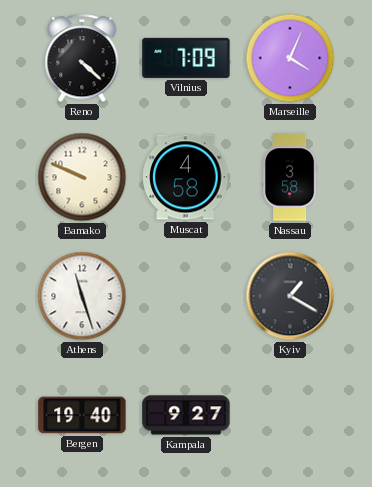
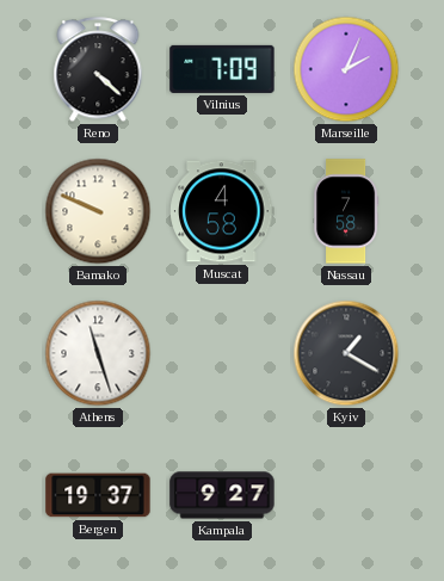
Marseille: 4:04 -> 2:04 (346, 69)
Nassau: 3:58 -> 7:58 (347, 211)
Bergen: 19:40 -> 19:37 (98, 495)
